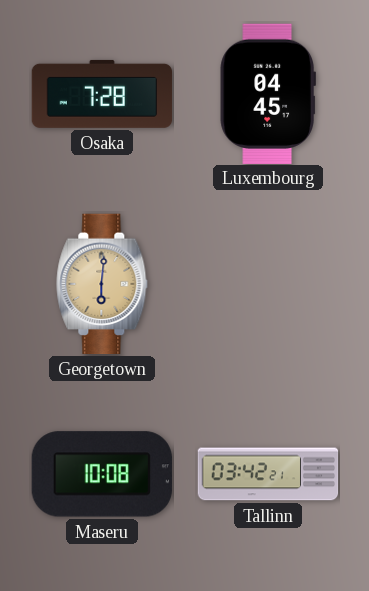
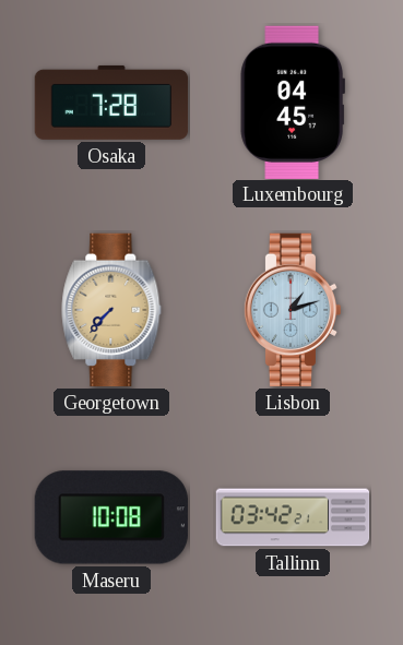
Georgetown: 6:01 -> 7:37 (111, 310)
Lisbon: none -> 1:12 (293, 310)
